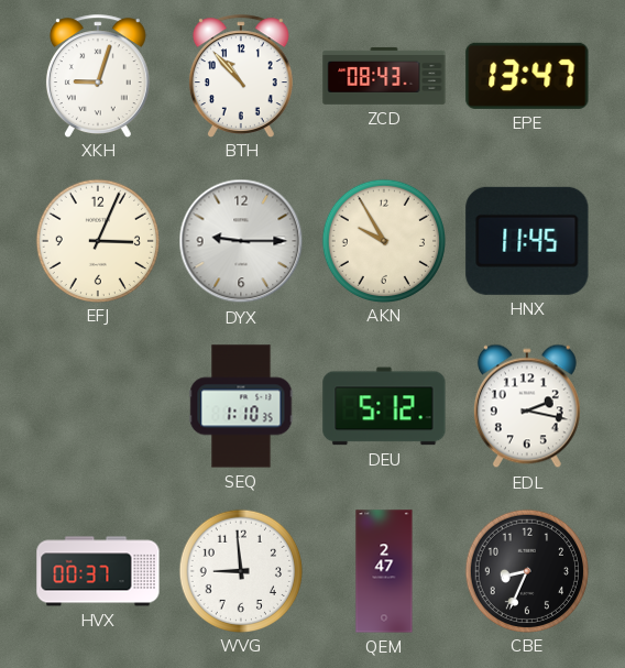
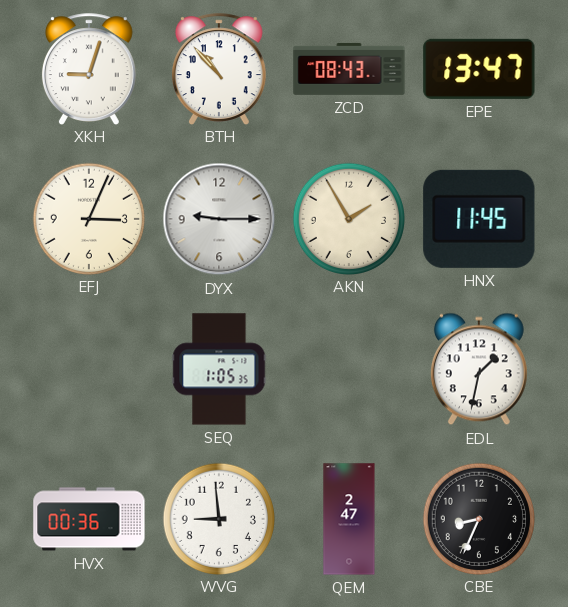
AKN: 9:55 -> 1:55 (348, 218)
SEQ: 1:10 -> 1:05 (219, 369)
DEU: 5:12 -> none (384, 406)
EDL: 2:17 -> 1:32 (479, 369)
HVX: 00:37 -> 00:36 (89, 519)
